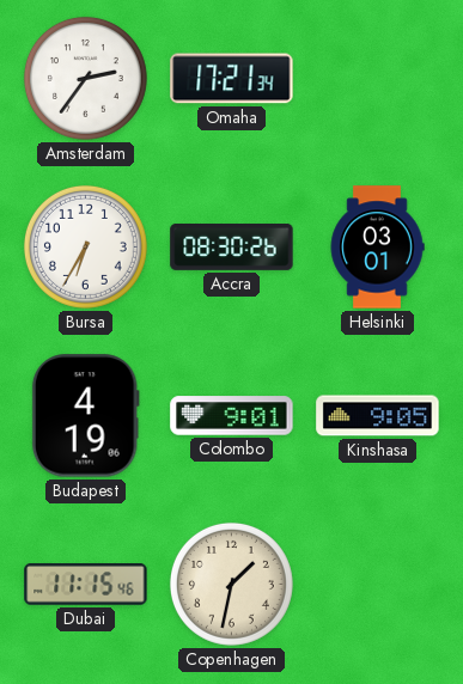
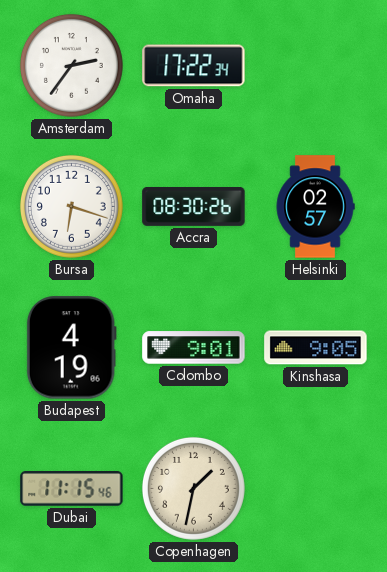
Omaha: 17:21 -> 17:22 (194, 66)
Bursa: 6:35 -> 6:18 (71, 206)
Helsinki: 03:01 -> 02:57 (315, 207)
